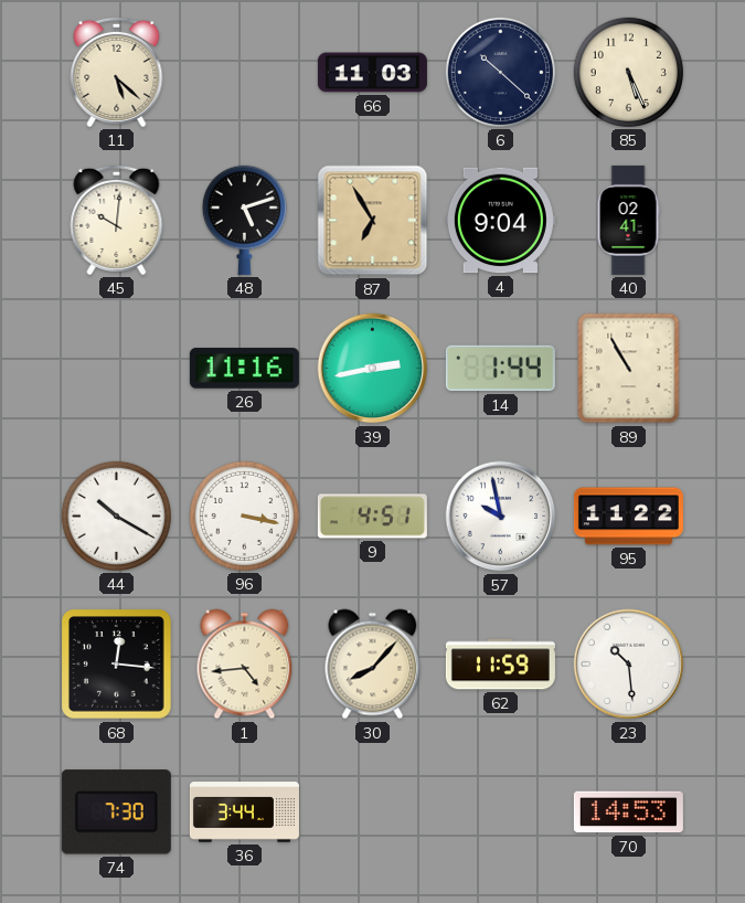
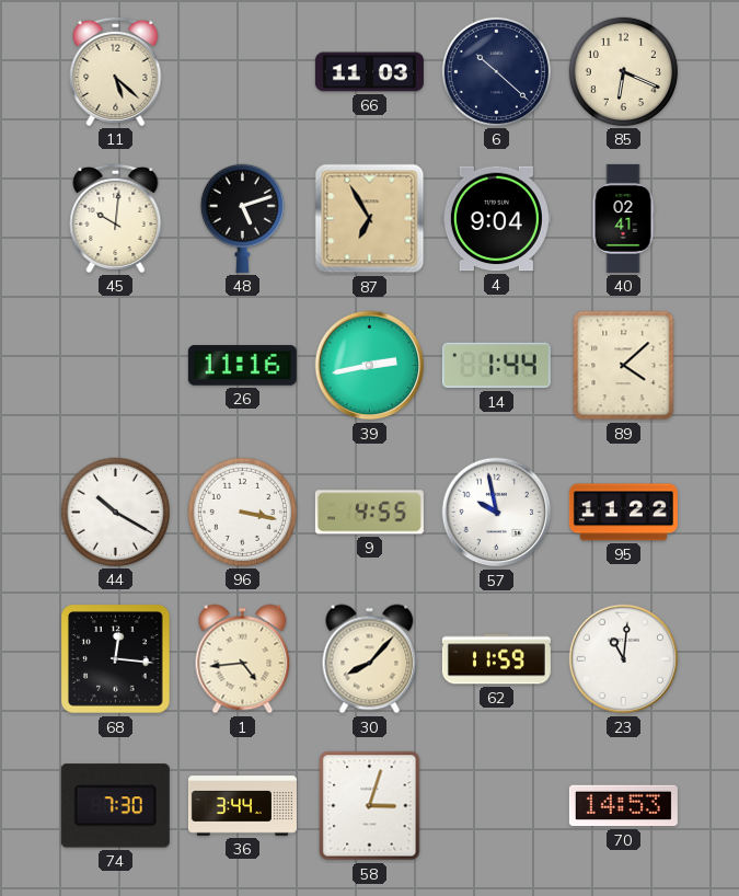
85: 5:26 -> 6:19 (623, 71)
89: 10:55 -> 4:08 (624, 366)
9: 4:51 -> 4:55 (369, 513)
23: 10:29 -> 11:01 (624, 659)
58: none -> 3:03 (370, 806)
